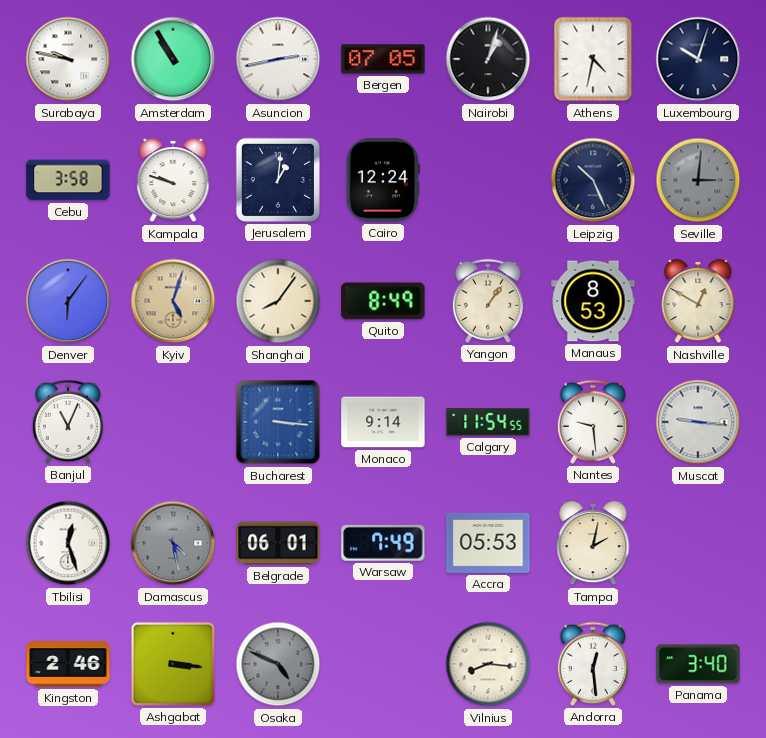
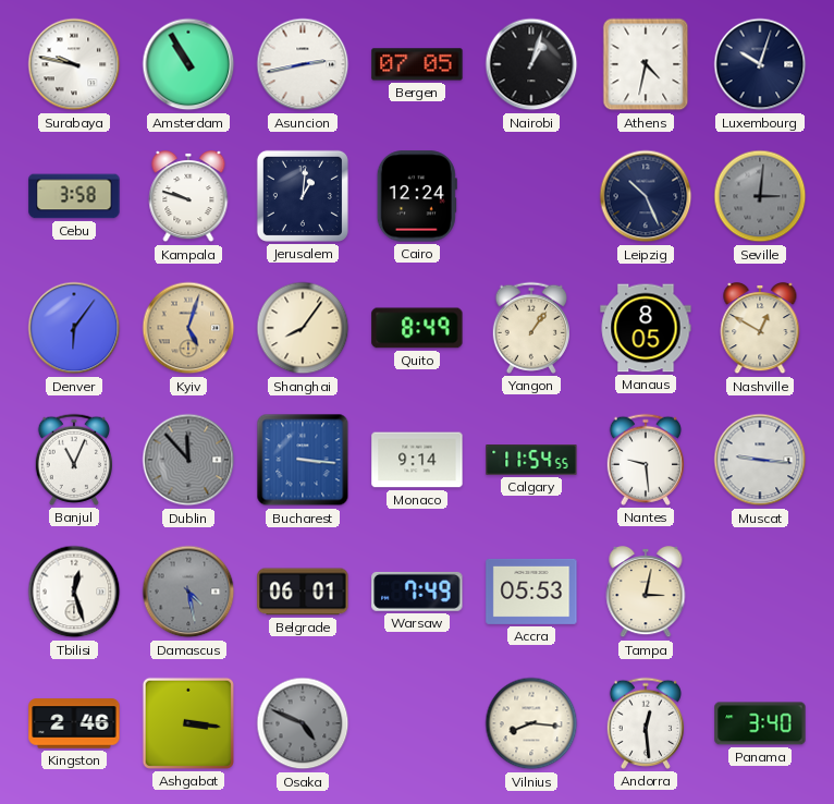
Manaus: 8:53 -> 8:05 (646, 328)
Dublin: none -> 11:53 (188, 460)
Tampa: 2:02 -> 3:02 (646, 593)
